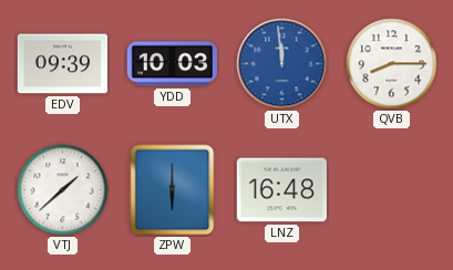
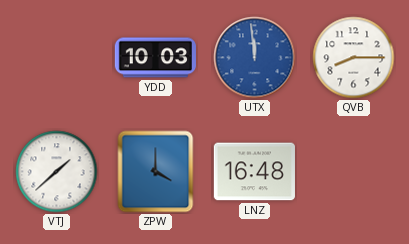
EDV: 09:39 -> none (62, 64)
ZPW: 6:00 -> 4:00 (156, 172)
